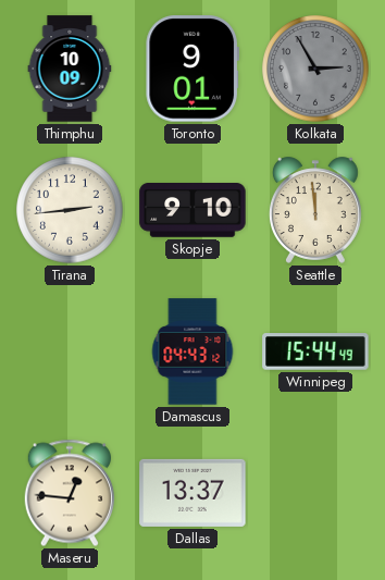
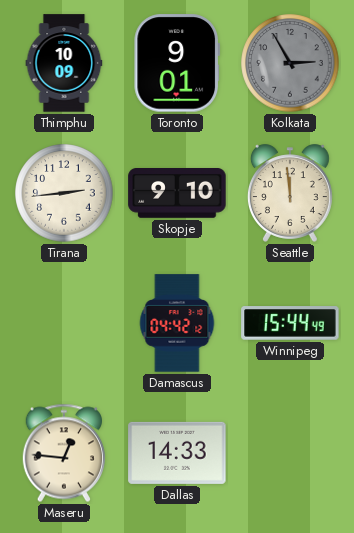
Damascus: 04:43 -> 04:42 (177, 323)
Dallas: 13:37 -> 14:33 (177, 453)
